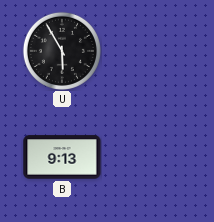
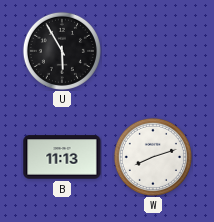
B: 9:13 -> 11:13 (62, 157)
W: none -> 8:12 (153, 157)
